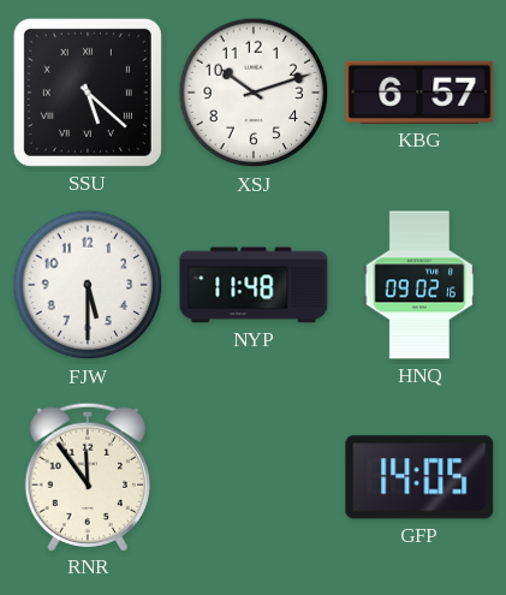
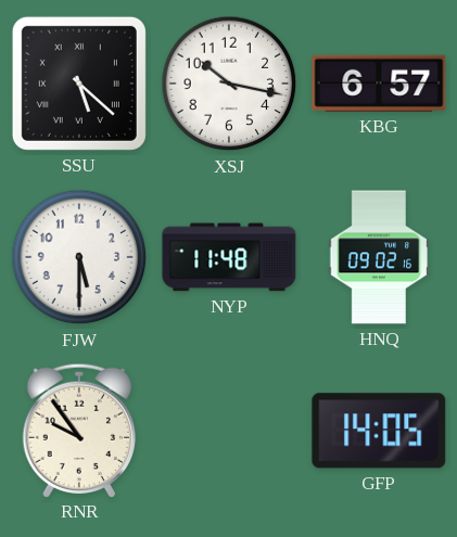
XSJ: 10:12 -> 10:17 (229, 84)
RNR: 11:54 -> 9:54 (78, 430)
